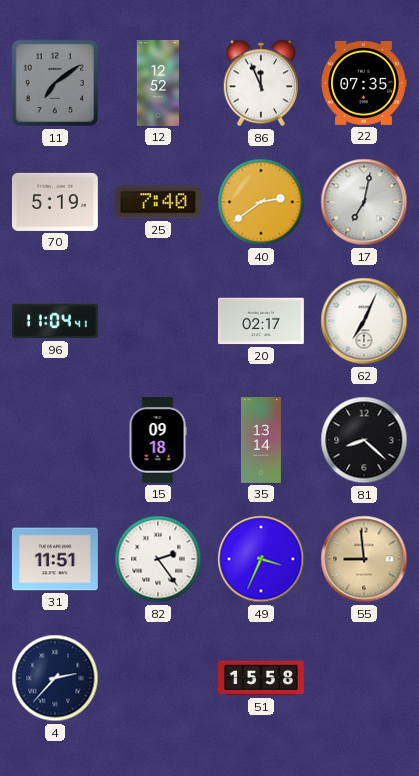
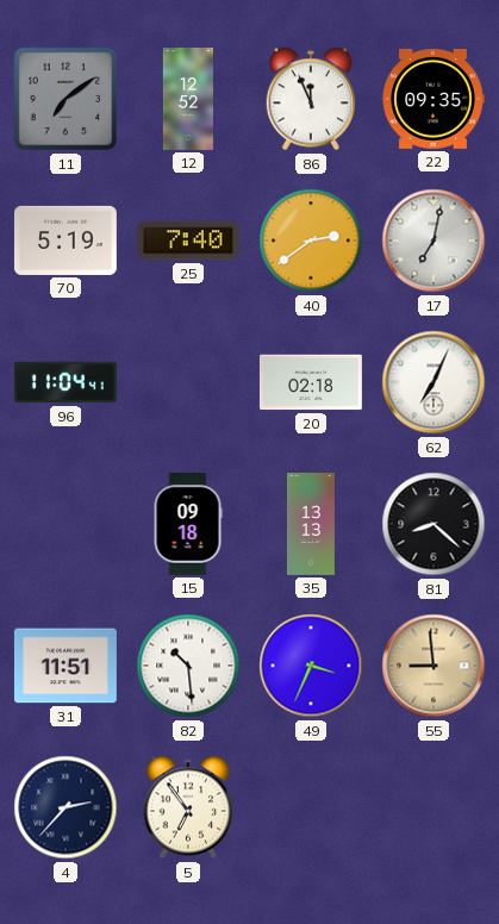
22: 07:35 -> 09:35 (433, 100)
20: 02:17 -> 02:18 (311, 382)
35: 13:14 -> 13:13 (311, 525)
82: 2:24 -> 10:29 (188, 666)
5: none -> 6:54 (188, 807)
51: 15:58 -> none (262, 678)
